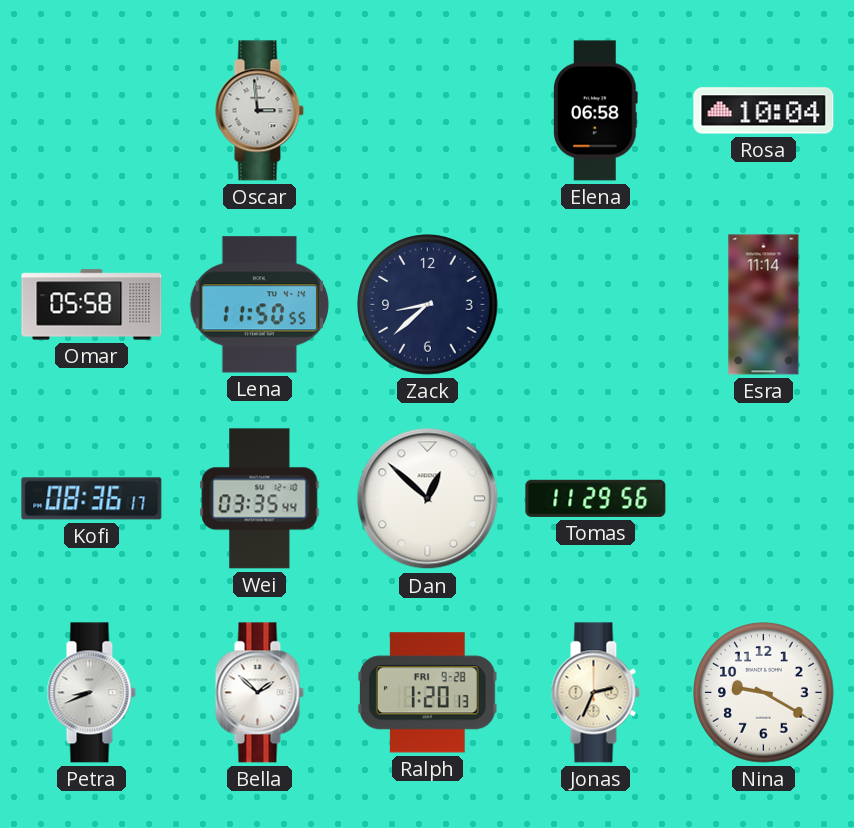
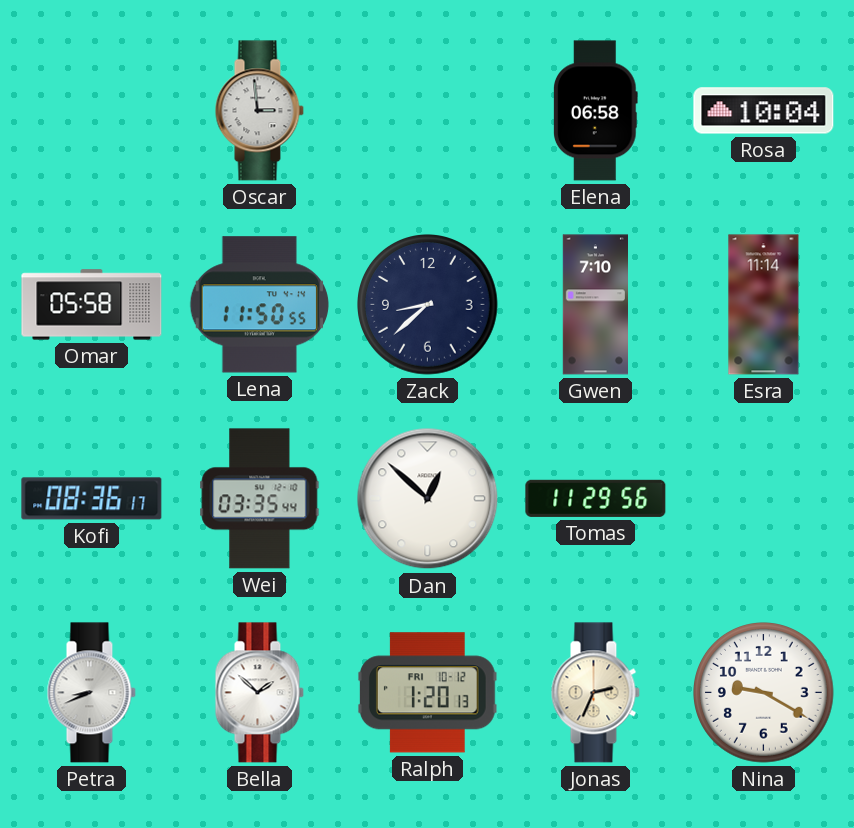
Gwen: none -> 7:10 (595, 305)
Ralph date: FRI 9-28 -> FRI 10-12 (428, 693)
